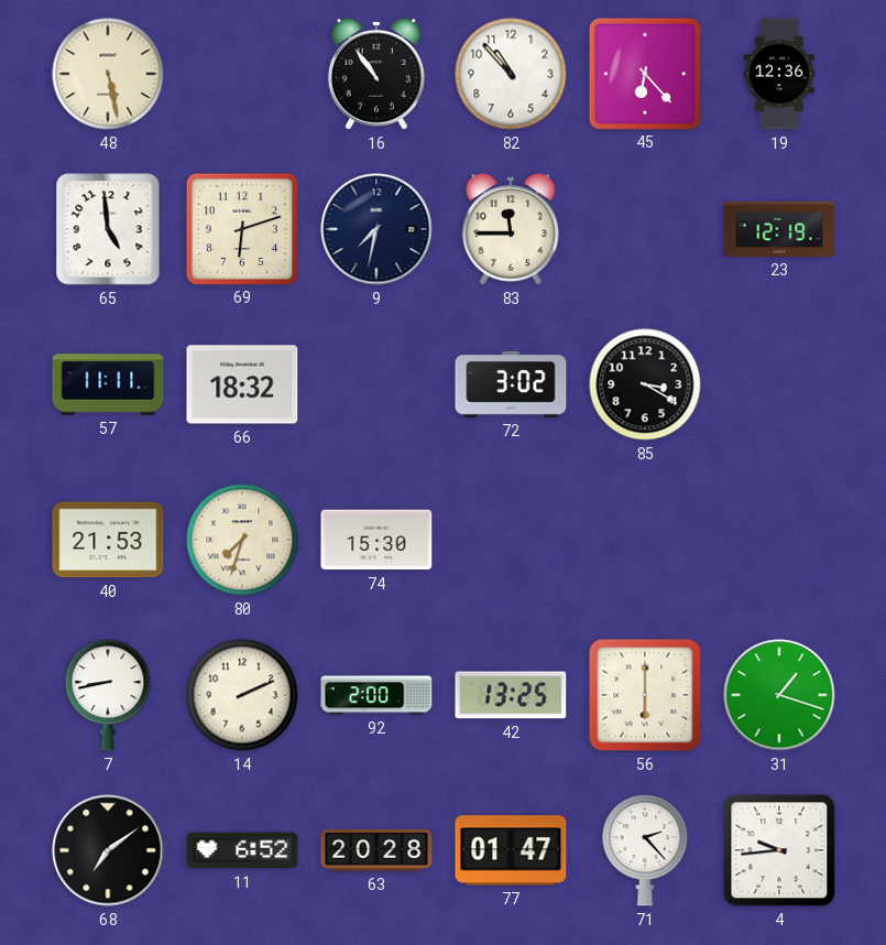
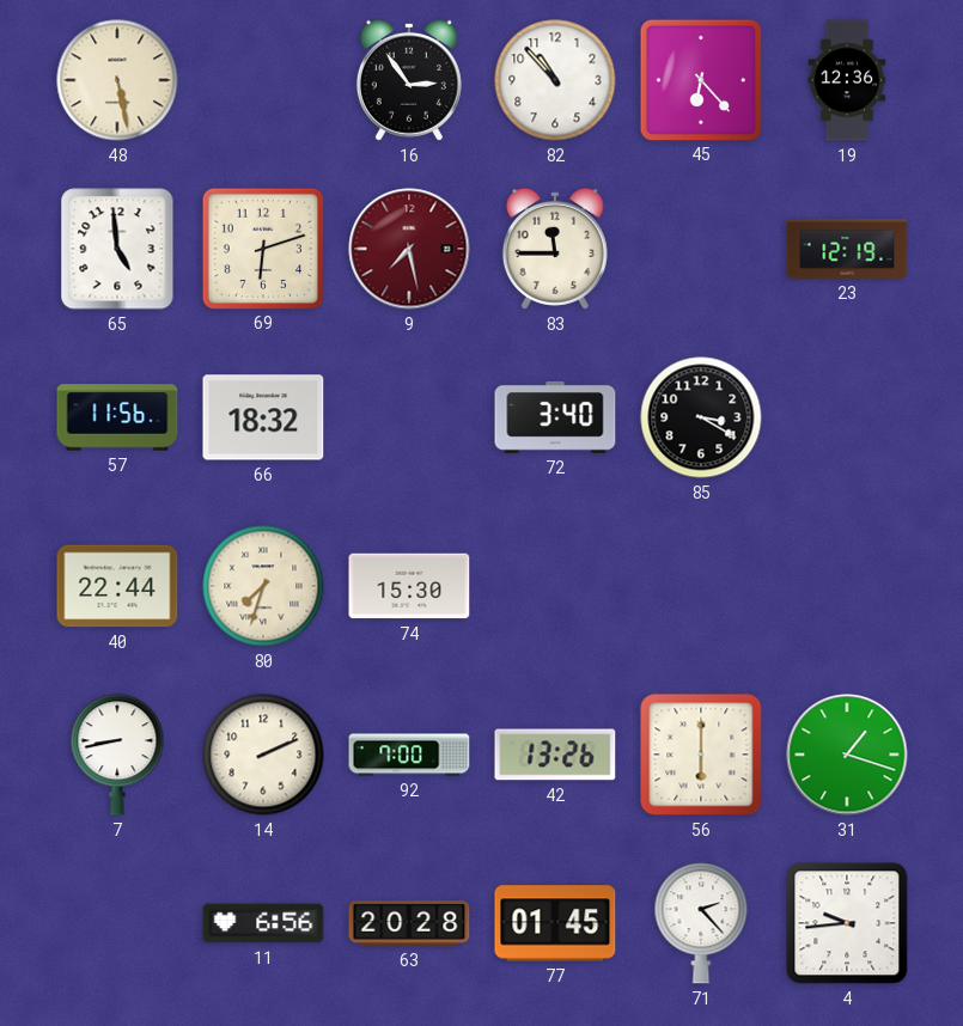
16: 10:54 -> 2:54 (409, 80)
9: 7:32 -> 7:28 (409, 249)
9 dial: navy -> burgundy (409, 249)
57: 11:11 -> 11:56 (117, 417)
72: 3:02 -> 3:40 (555, 417)
40: 21:53 -> 22:44 (117, 586)
92: 2:00 -> 7:00 (409, 755)
42: 13:25 -> 13:26 (555, 755)
68: 7:09 -> none (108, 850)
11: 6:52 -> 6:56 (263, 923)
77: 01:47 -> 01:45 (555, 923)
